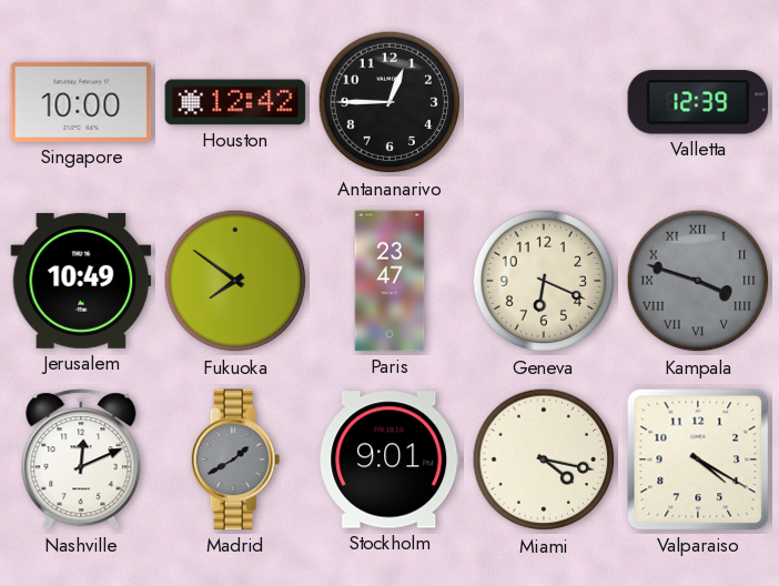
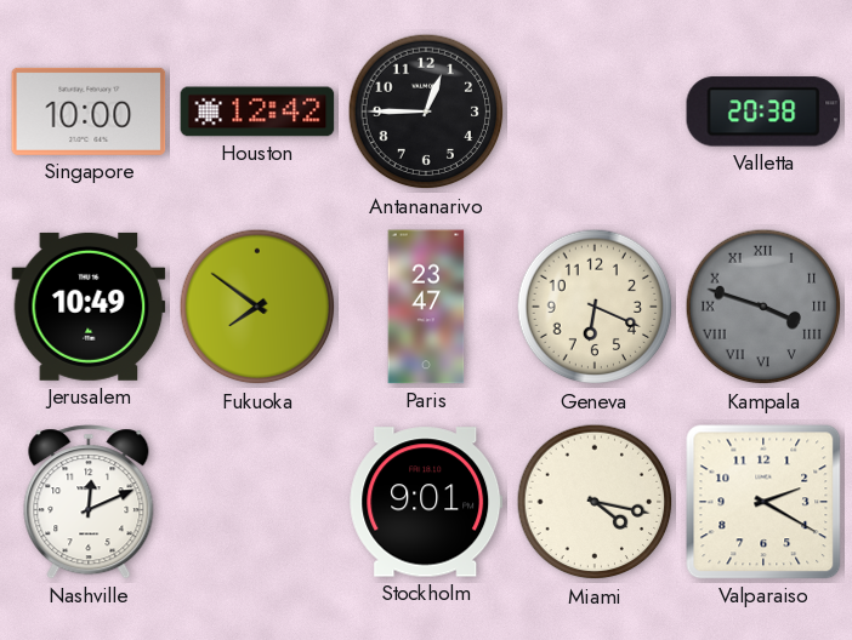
Valletta: 12:39 -> 20:38 (763, 112)
Madrid: 1:40 -> none (235, 459)
Valparaiso: 4:20 -> 2:20 (763, 502)
